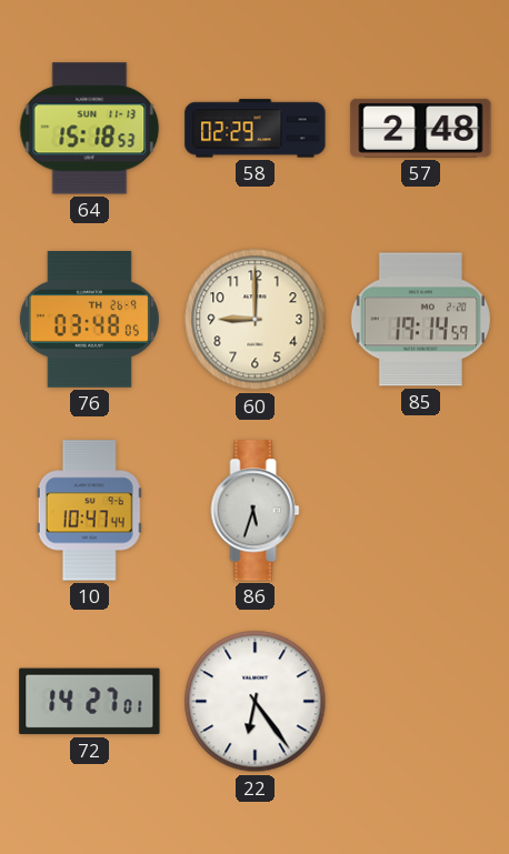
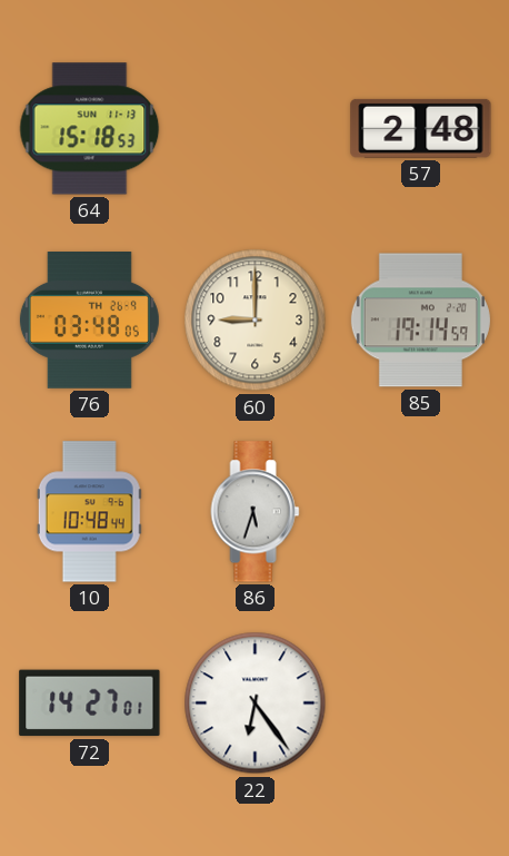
58: 02:29 -> none (256, 129)
10: 10:47 -> 10:48 (89, 512)
